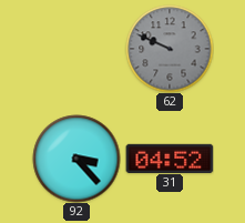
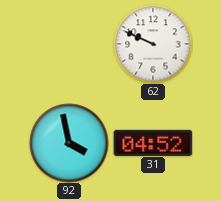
62 dial: grey -> white (153, 44)
92: 3:23 -> 3:58 (69, 143)
